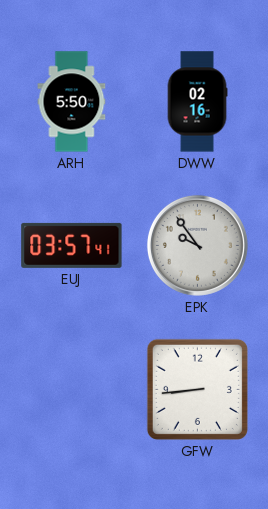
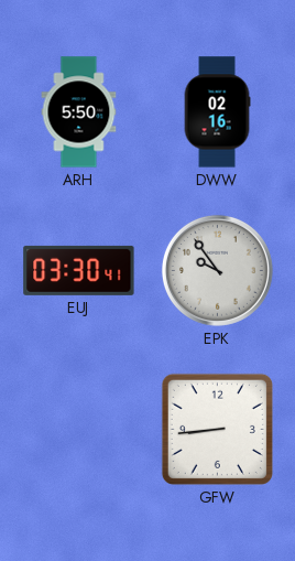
EUJ: 03:57 -> 03:30 (79, 270)
